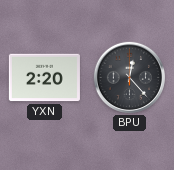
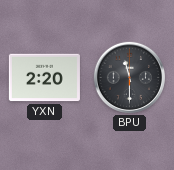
BPU: 12:23 -> 11:30 (129, 77)
